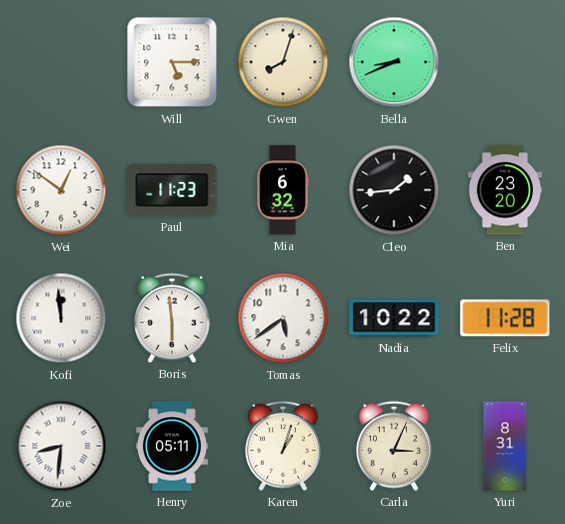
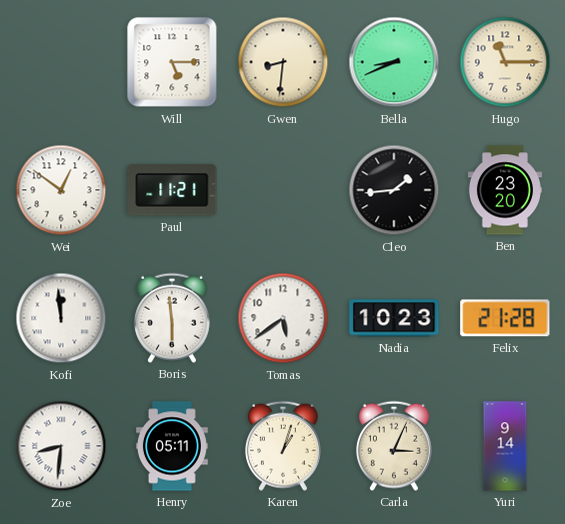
Gwen: 8:03 -> 8:31 (283, 62)
Hugo: none -> 11:15 (505, 62)
Paul: 11:23 -> 11:21 (172, 190)
Mia: 6:32 -> none (283, 190)
Nadia: 10:22 -> 10:23 (394, 318)
Felix: 11:28 -> 21:28 (505, 318)
Yuri: 8:31 -> 9:14 (505, 446)
